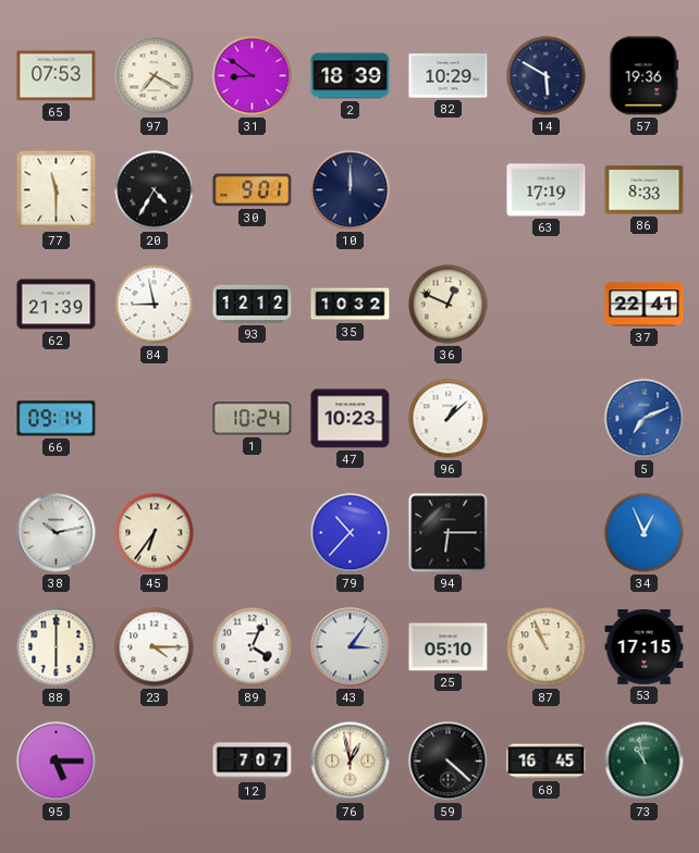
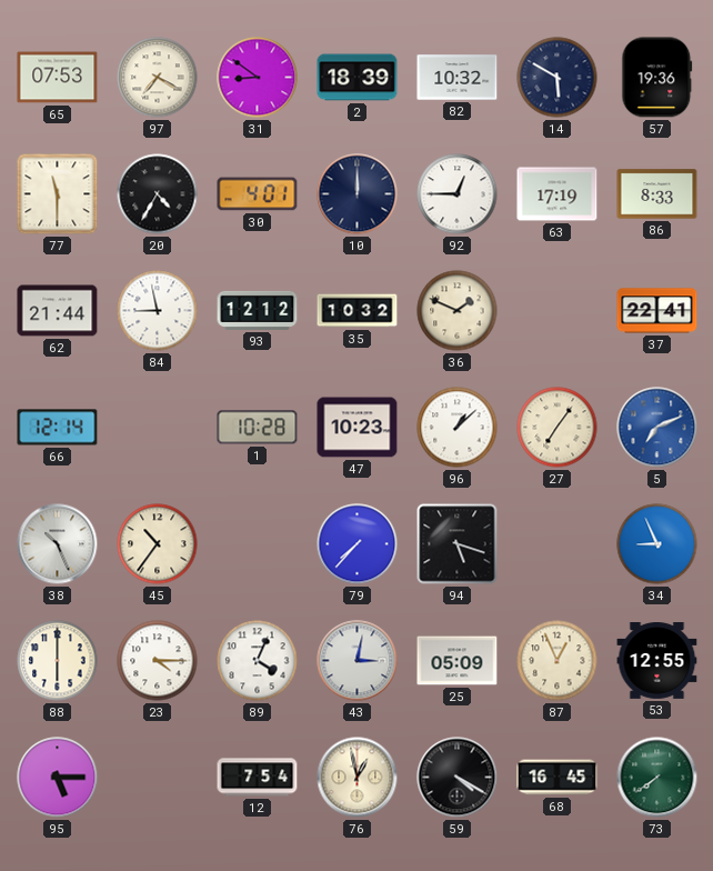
82: 10:29 -> 10:32 (458, 78)
30: 9:01 -> 4:01 (258, 194)
92: none -> 12:45 (458, 194)
62: 21:39 -> 21:44 (58, 311)
36: 12:49 -> 1:49 (458, 311)
66: 09:14 -> 12:14 (58, 428)
1: 10:24 -> 10:28 (258, 428)
27: none -> 7:06 (558, 428)
38: 10:13 -> 10:26 (58, 544)
45: 6:36 -> 10:36 (158, 544)
79: 10:37 -> 7:37 (358, 544)
94: 6:15 -> 5:18 (458, 544)
34: 12:56 -> 8:56 (657, 544)
43: 3:06 -> 3:02 (358, 661)
25: 05:10 -> 05:09 (458, 661)
87: 10:56 -> 12:56 (558, 661)
53: 17:15 -> 12:55 (657, 661)
12: 7:07 -> 7:54 (258, 778)
59: 4:22 -> 4:20 (458, 778)
73: 10:58 -> 7:39 (657, 778)
